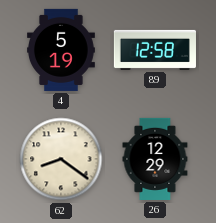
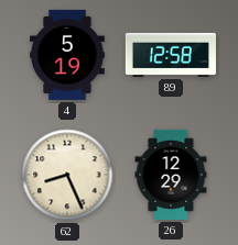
62: 8:21 -> 8:26 (67, 175)
